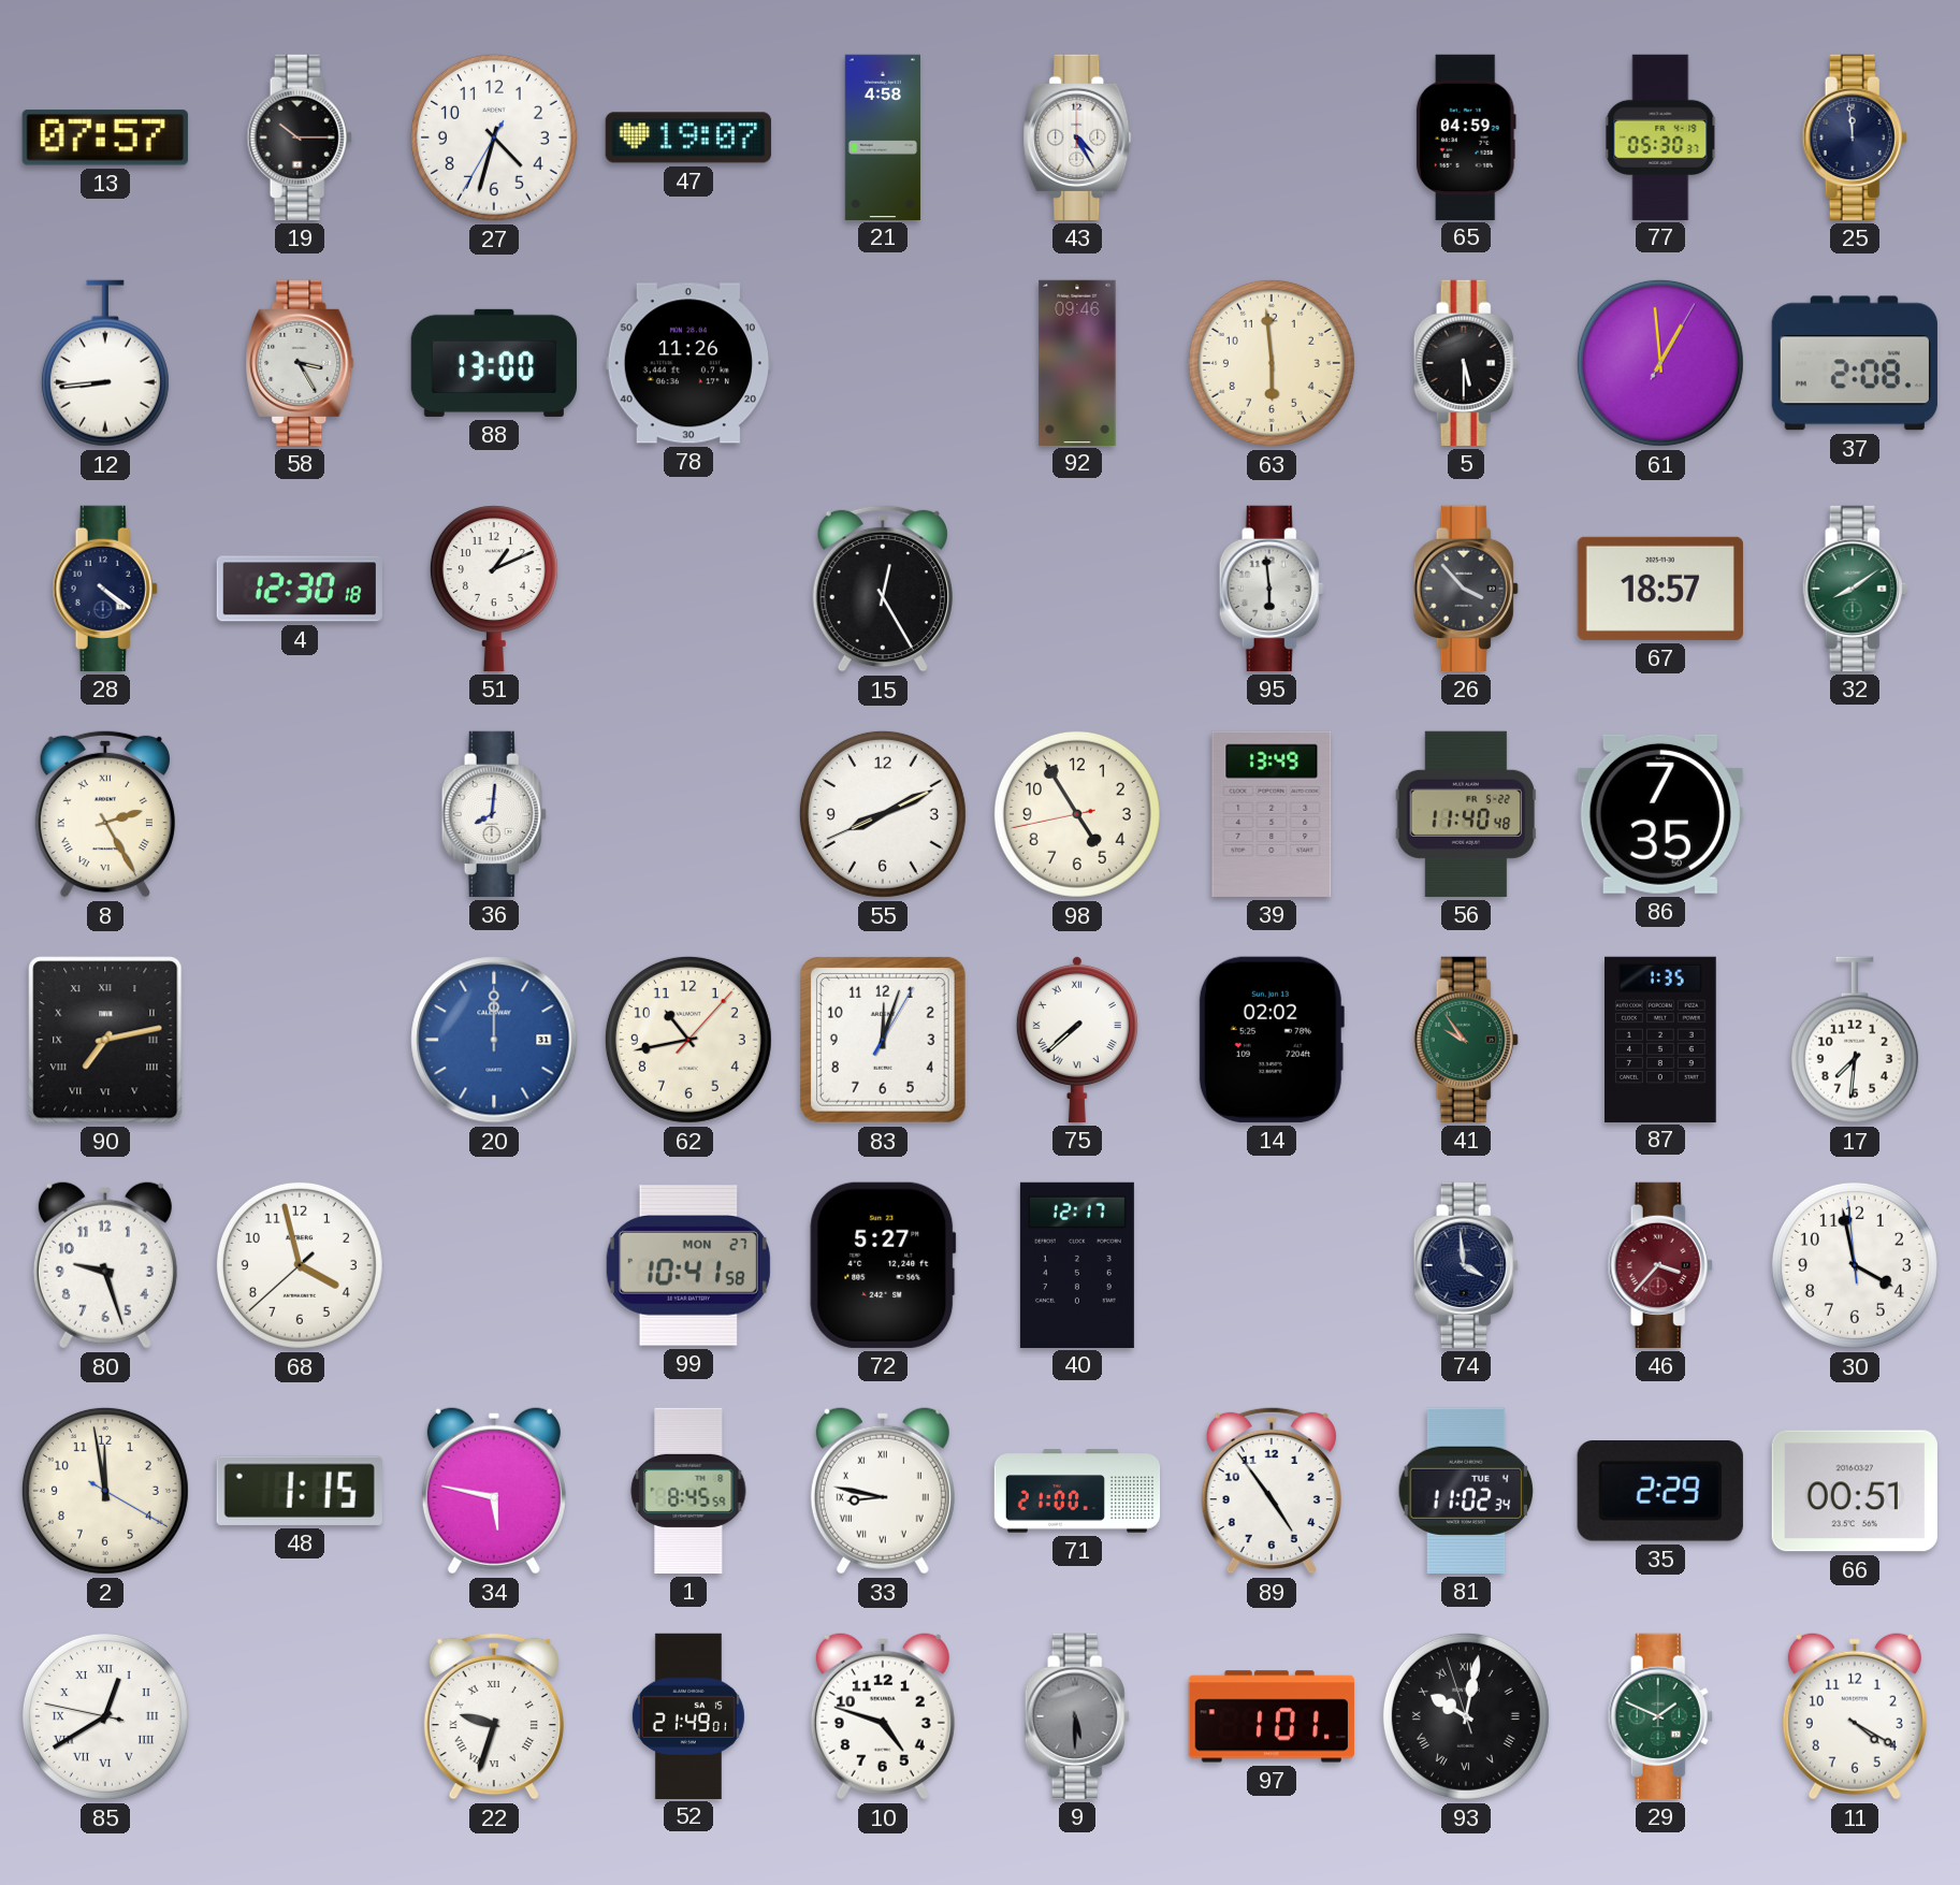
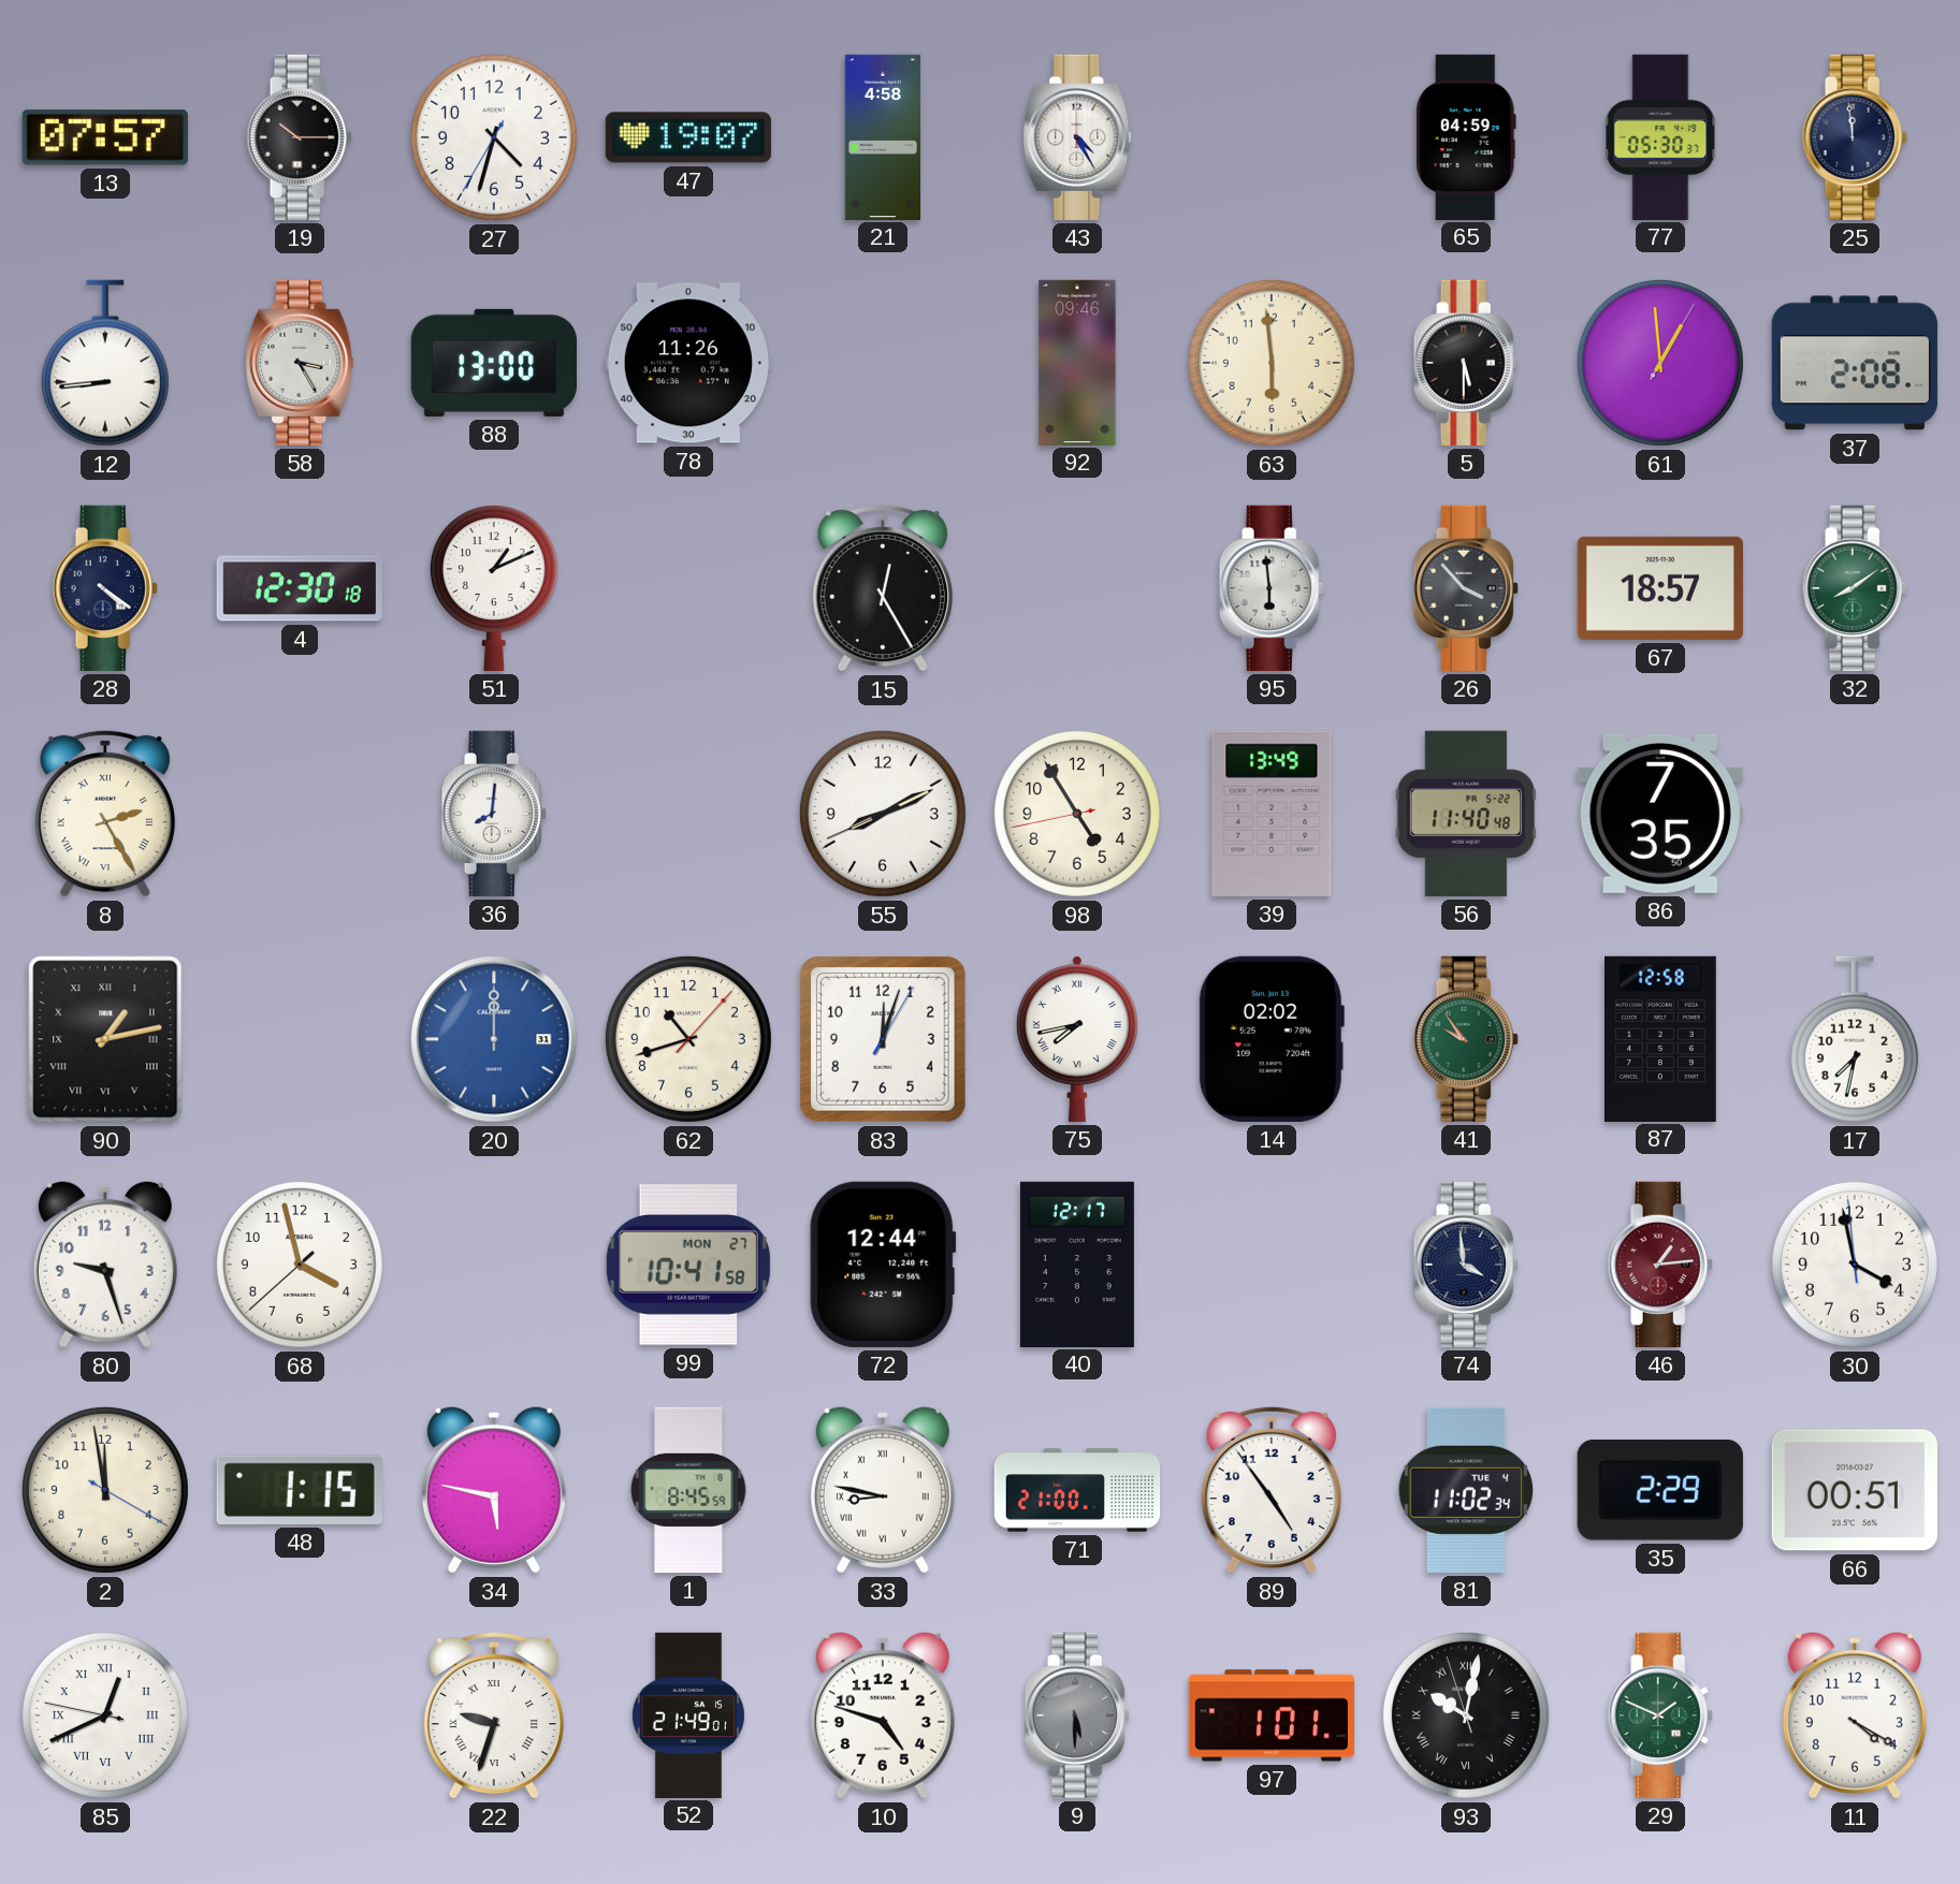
90: 7:13 -> 1:13 (105, 1039)
62: 10:43 -> 10:42 (688, 1039)
75: 7:38 -> 7:43 (1077, 1038)
87: 1:35 -> 12:58 (1661, 1038)
17: 7:31 -> 7:32 (1855, 1039)
72: 5:27 -> 12:44 (883, 1265)
46: 3:37 -> 1:14 (1660, 1265)
85: 12:39 -> 12:40 (105, 1715)
